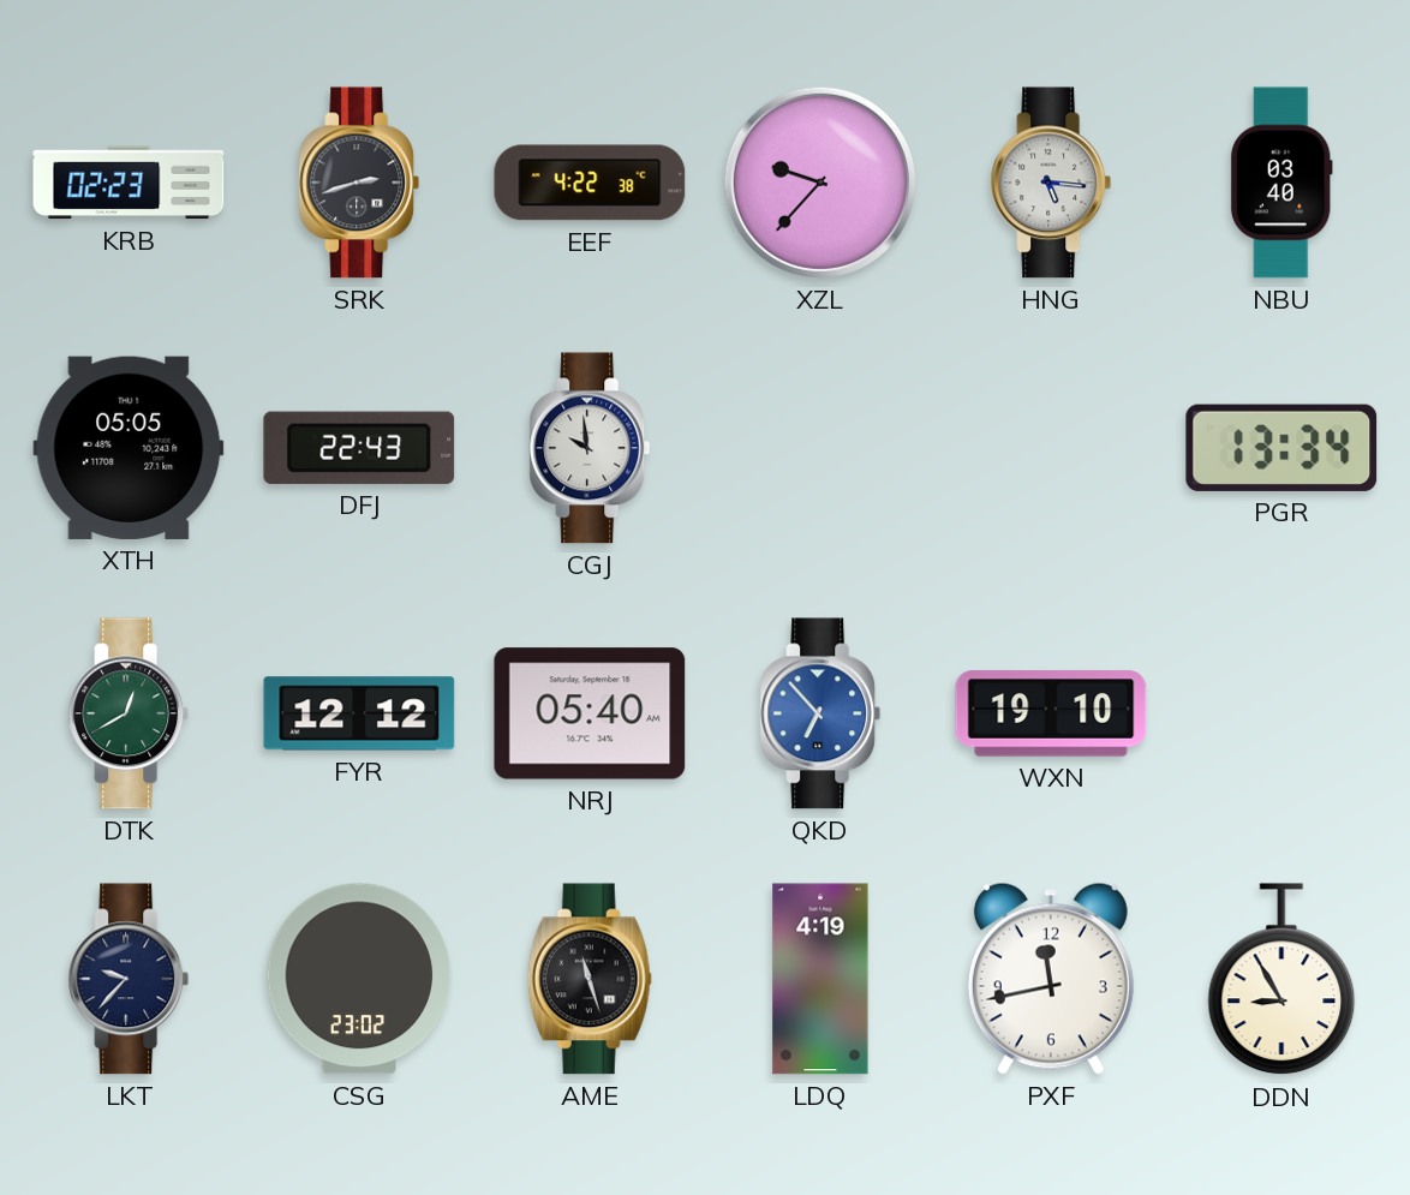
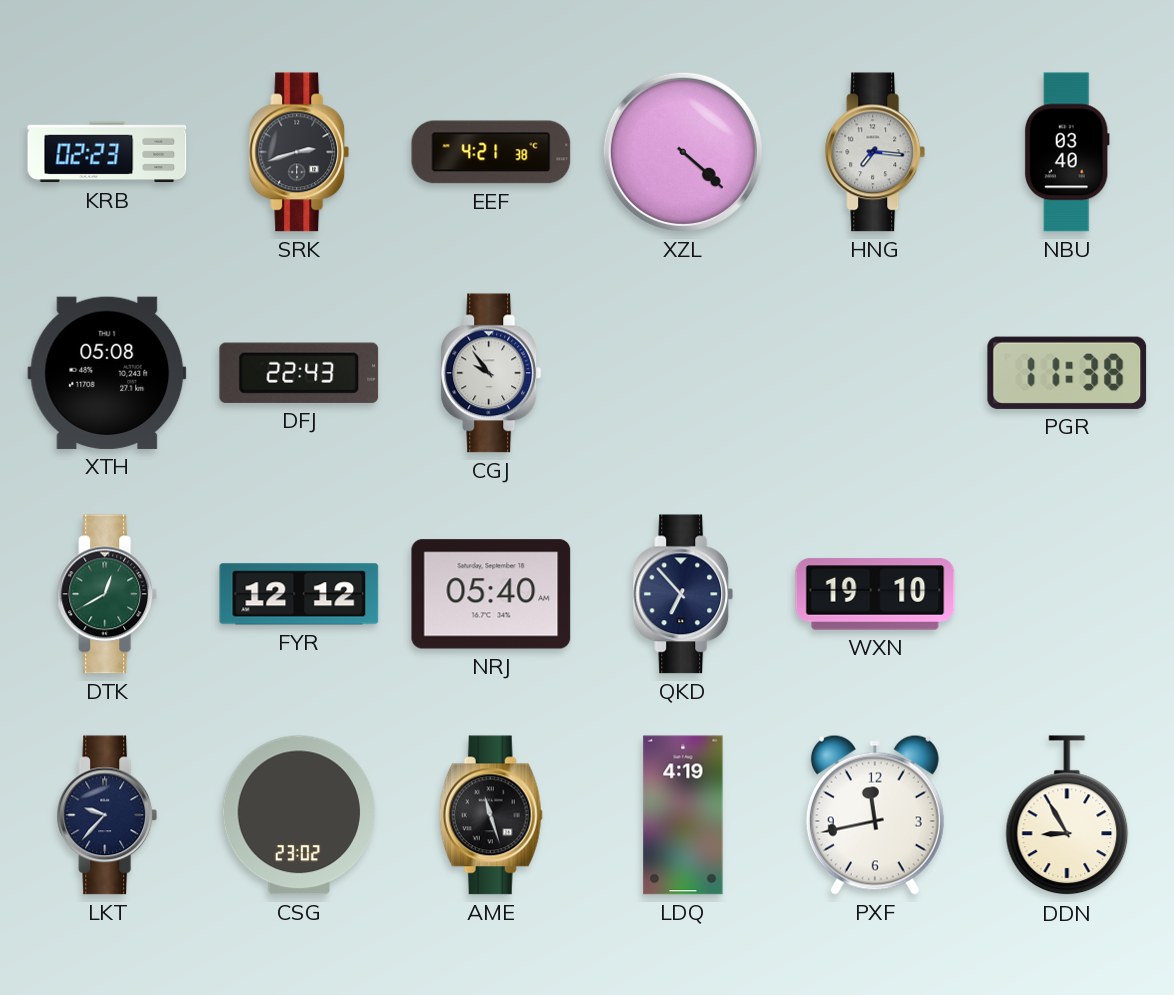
EEF: 4:22 -> 4:21 (491, 152)
XZL: 9:37 -> 4:22 (683, 152)
HNG: 5:16 -> 7:16 (875, 152)
XTH: 05:05 -> 05:08 (107, 373)
CGJ: 9:59 -> 9:54 (491, 373)
PGR: 13:34 -> 11:38 (1067, 373)
QKD dial: blue -> navy (683, 594)
